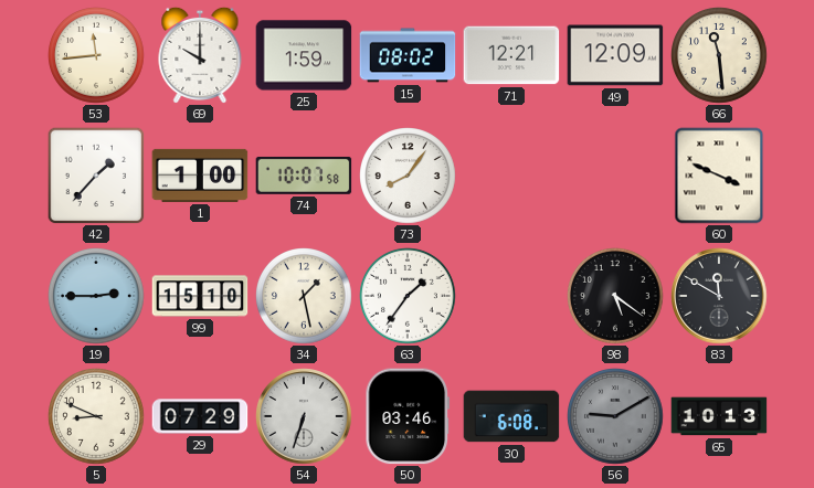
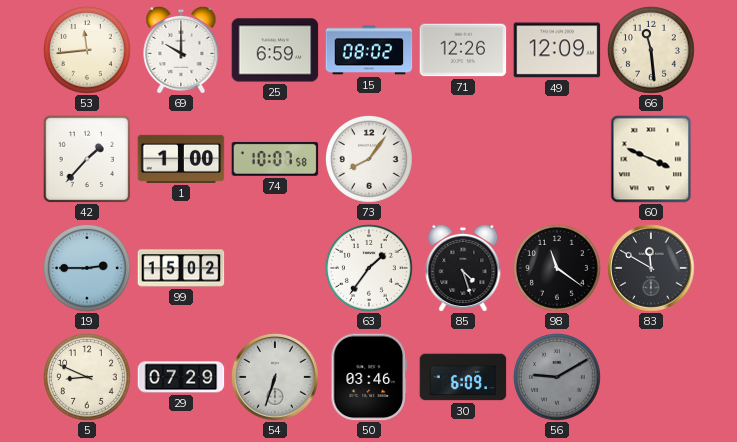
25: 1:59 -> 6:59 (275, 50)
71: 12:21 -> 12:26 (463, 50)
99: 15:10 -> 15:02 (181, 268)
34: 1:28 -> none (305, 297)
85: none -> 4:27 (463, 268)
98: 5:21 -> 11:21 (558, 269)
30: 6:08 -> 6:09 (463, 377)
65: 10:13 -> none (719, 416)
